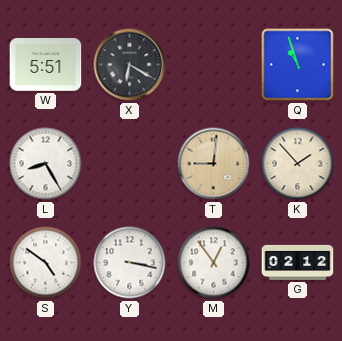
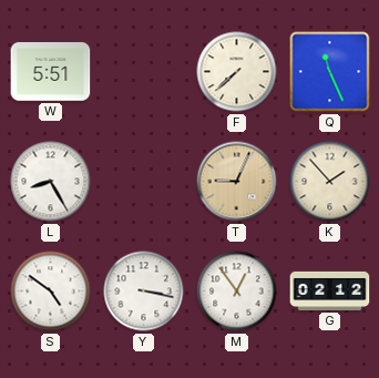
X: 6:20 -> none (130, 65)
F: none -> 7:38 (237, 72)
Q: 10:57 -> 11:26 (330, 72)
T: 9:01 -> 9:04 (237, 182)
